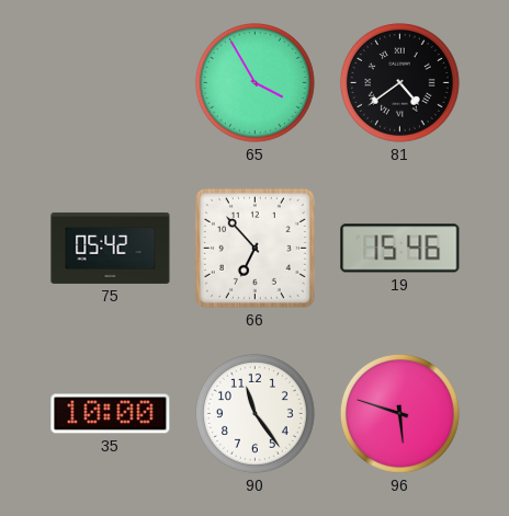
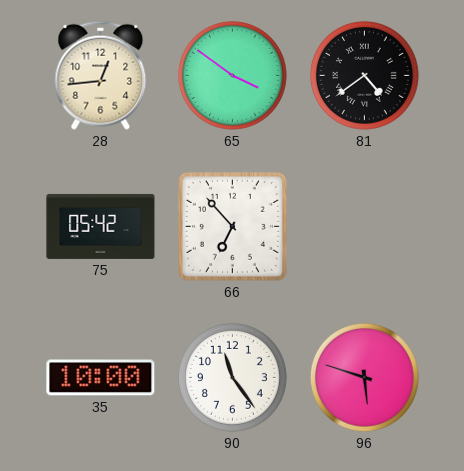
28: none -> 12:44 (101, 75)
65: 3:55 -> 3:51 (232, 75)
19: 15:46 -> none (400, 249)
